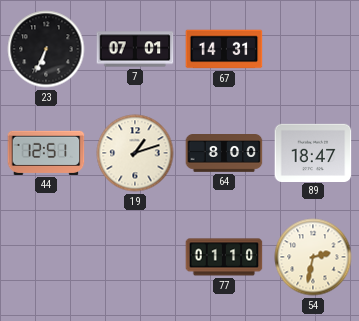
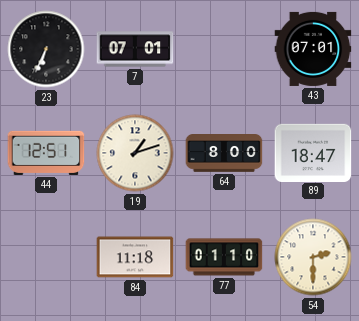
67: 14:31 -> none (224, 49)
43: none -> 07:01 (313, 49)
84: none -> 11:18 (135, 257)
54: 2:32 -> 2:30 (313, 257)
